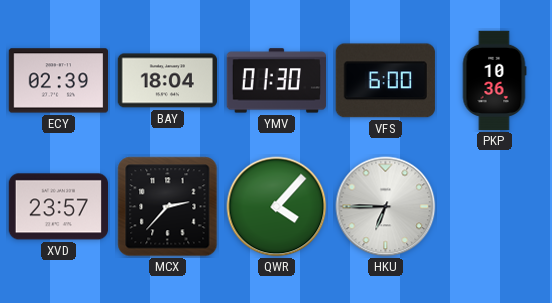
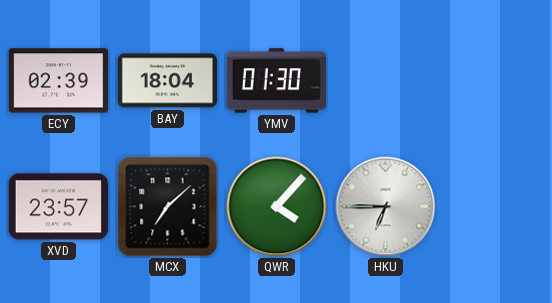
VFS: 6:00 -> none (385, 81)
PKP: 10:36 -> none (494, 81)
MCX: 2:37 -> 7:08 (168, 207)
